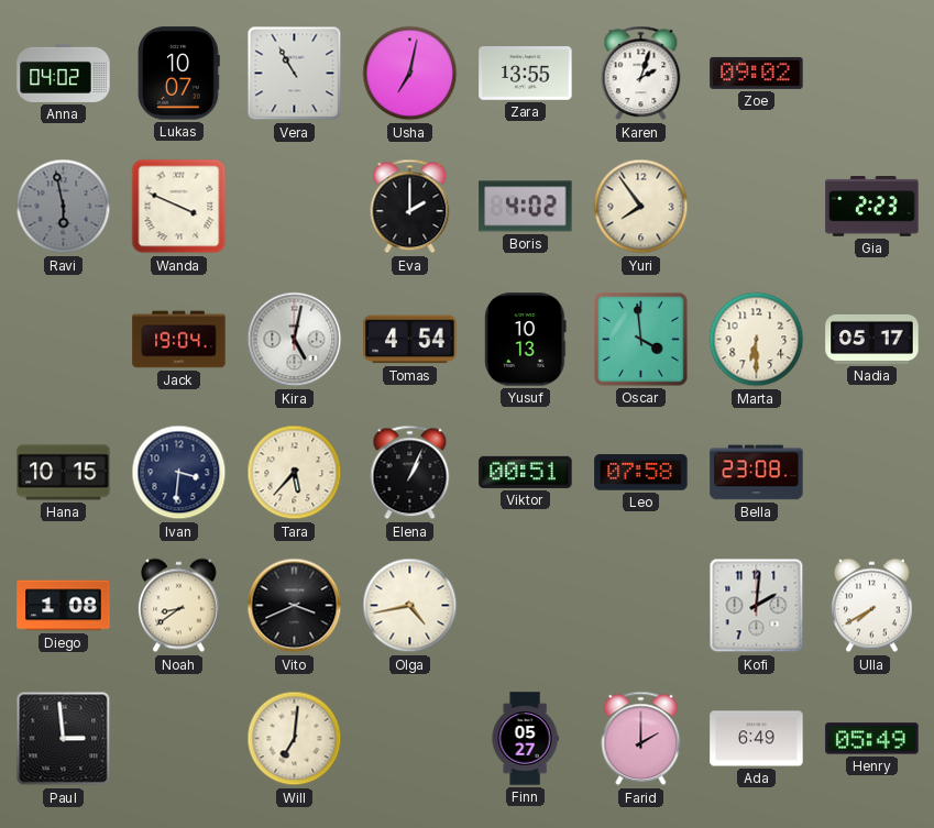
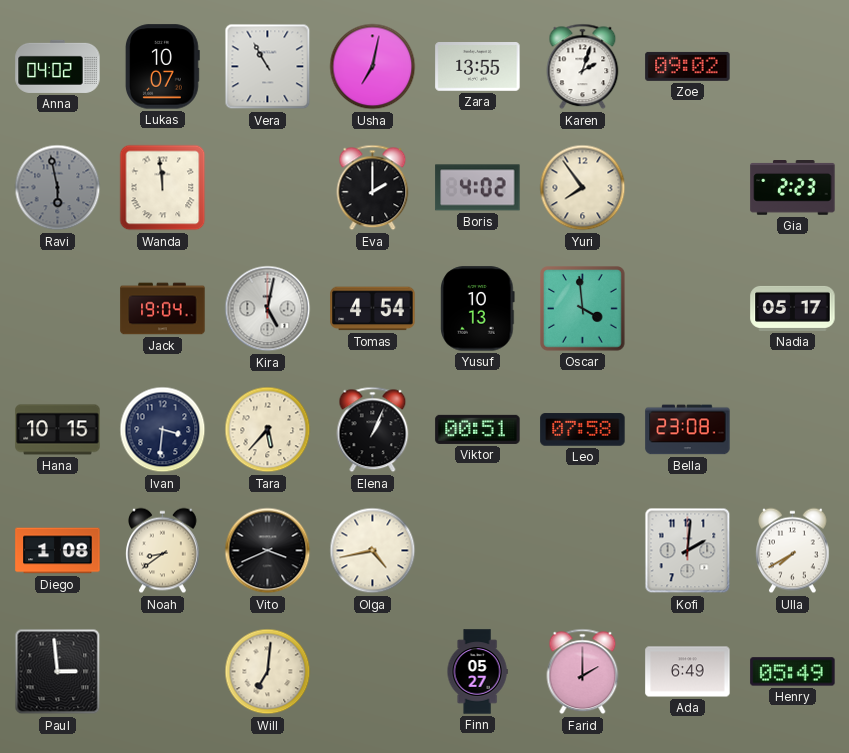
Wanda: 3:49 -> 11:59 (163, 188)
Marta: 6:30 -> none (757, 340)
